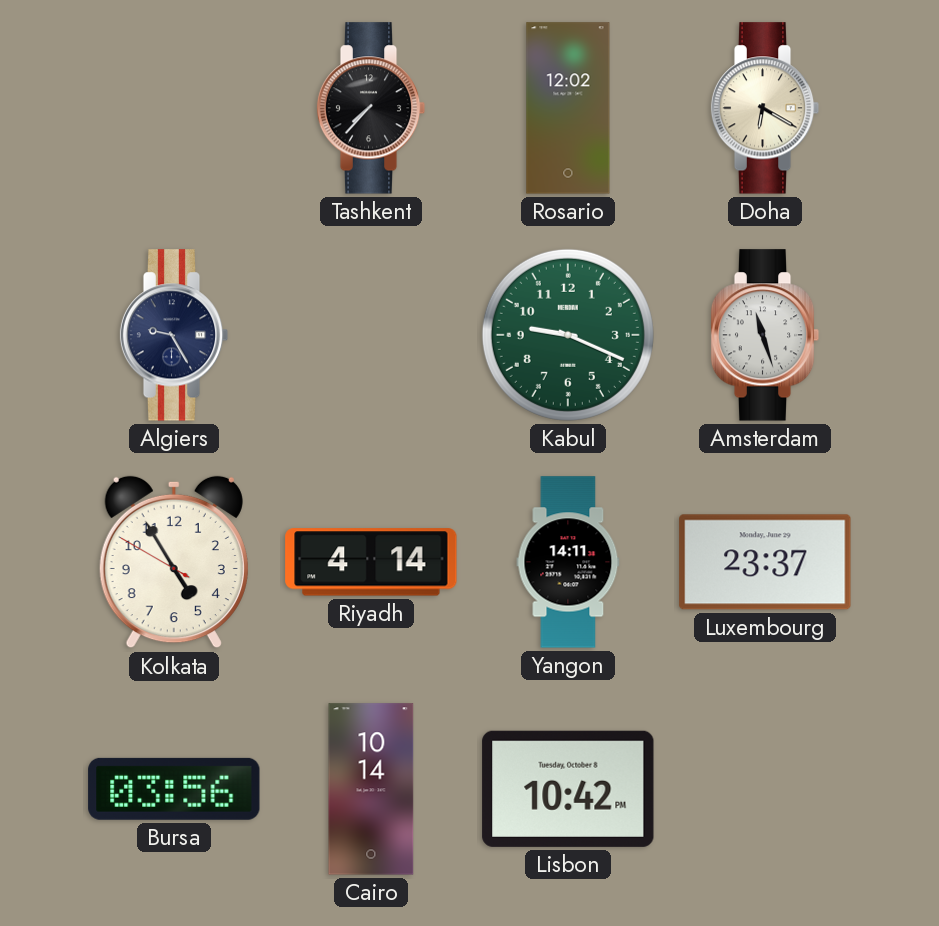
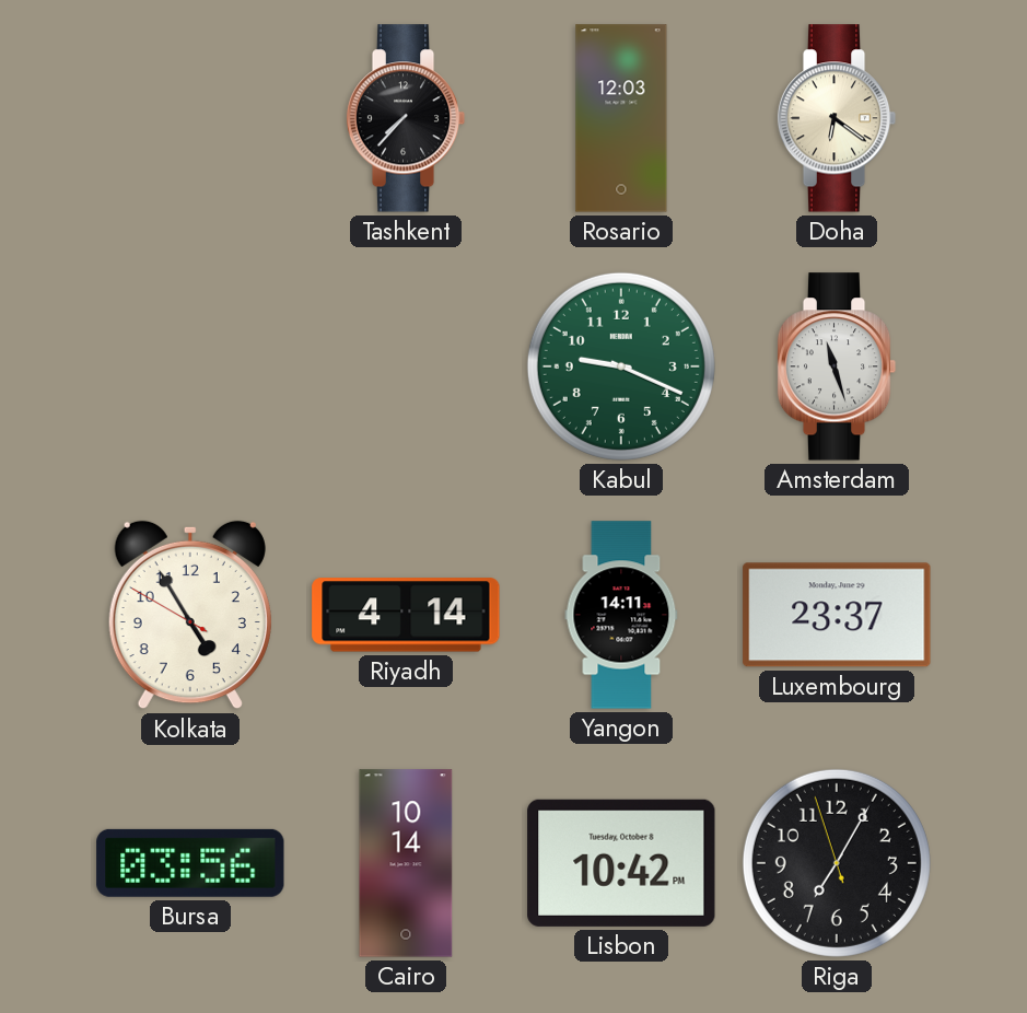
Rosario: 12:02 -> 12:03 (621, 118)
Doha: 6:20 -> 6:21 (837, 118)
Algiers: 9:25 -> none (174, 335)
Riga: none -> 7:04 (837, 863)
